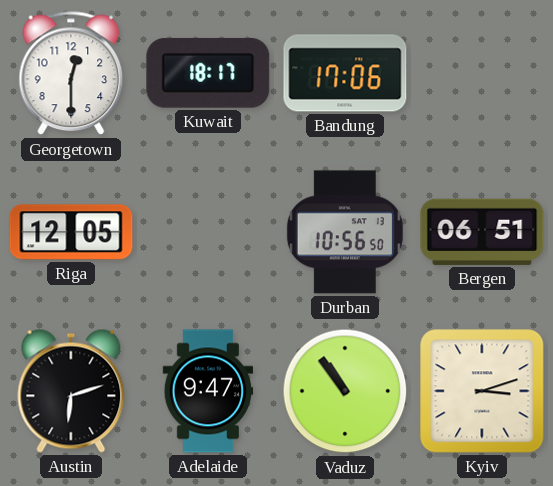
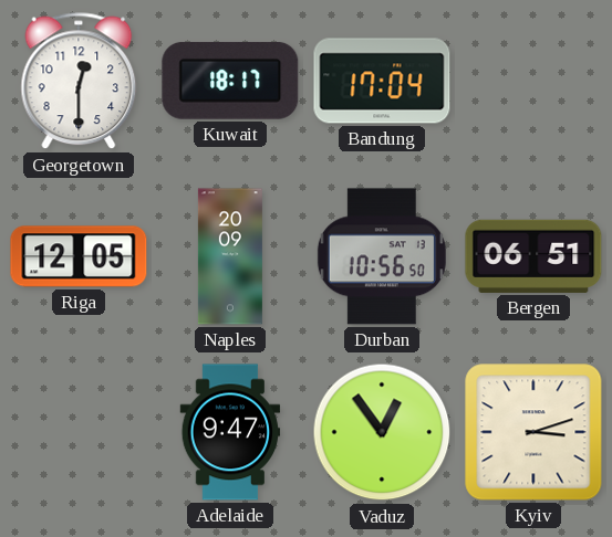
Bandung: 17:06 -> 17:04 (382, 81)
Naples: none -> 20:09 (230, 256)
Austin: 6:12 -> none (71, 391)
Vaduz: 10:54 -> 12:54 (382, 432)
